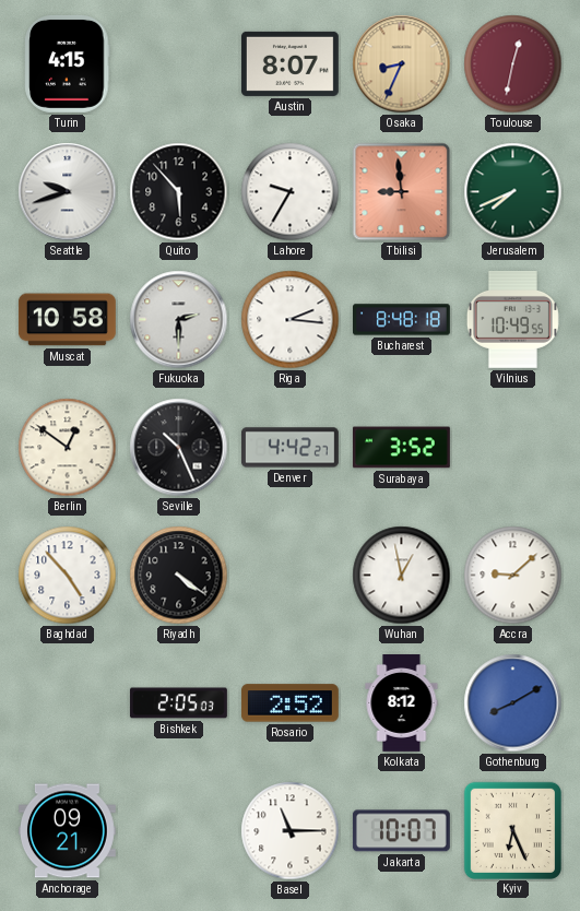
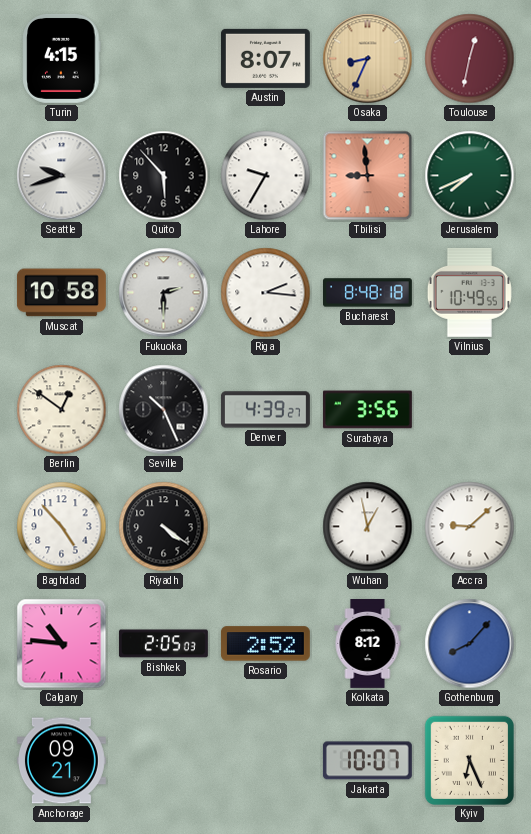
Denver: 4:42 -> 4:39 (265, 410)
Surabaya: 3:52 -> 3:56 (367, 410)
Calgary: none -> 10:46 (62, 644)
Gothenburg: 8:10 -> 8:07 (470, 644)
Basel: 11:15 -> none (291, 831)
